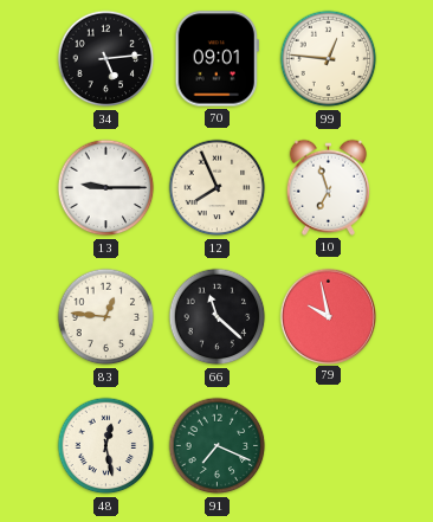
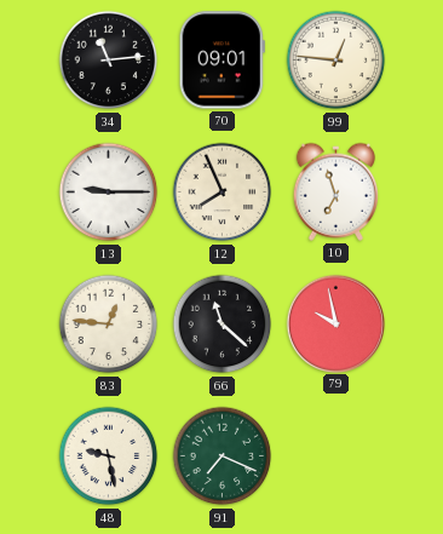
34: 5:14 -> 11:14 (109, 61)
48: 12:28 -> 9:28 (109, 457)
